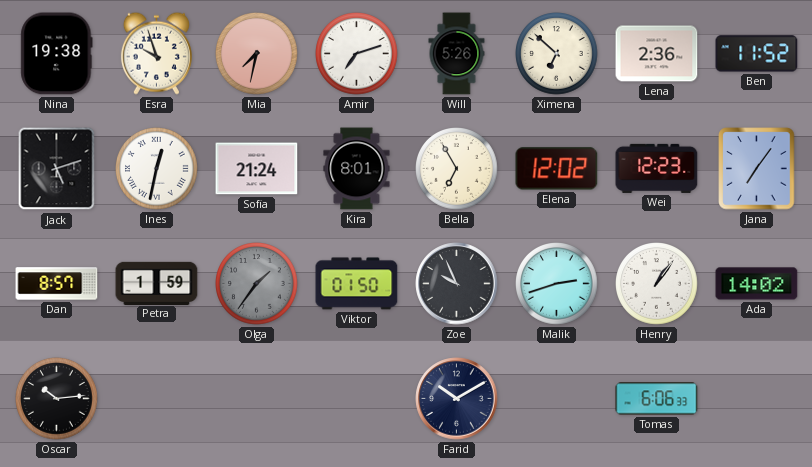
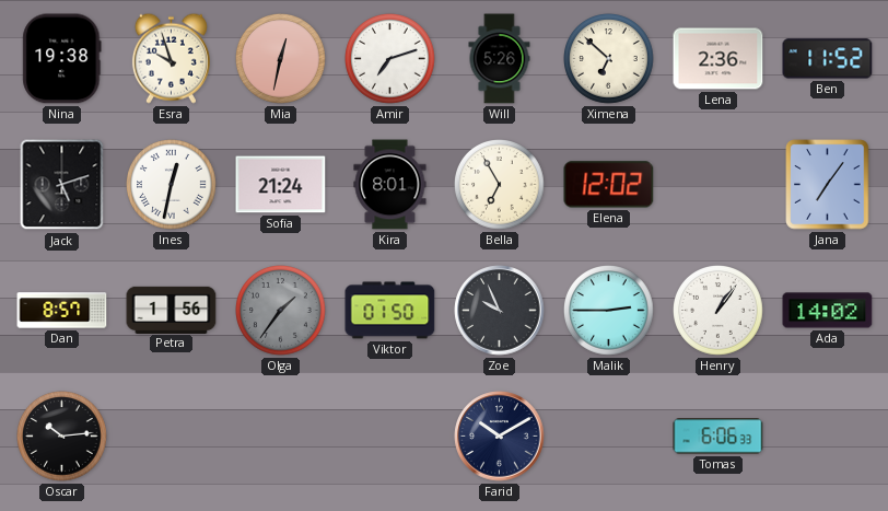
Mia: 7:32 -> 12:32 (281, 59)
Wei: 12:23 -> none (657, 168)
Petra: 1:59 -> 1:56 (172, 310)
Malik: 2:42 -> 2:45 (609, 311)
